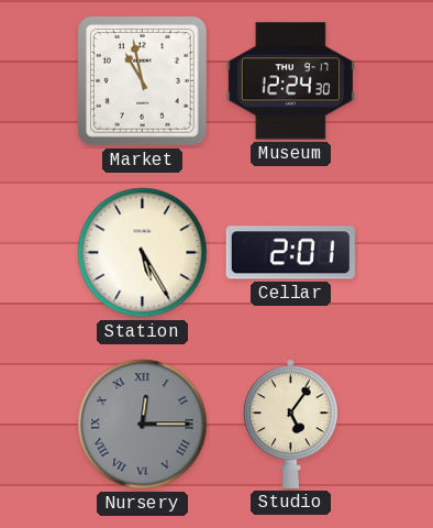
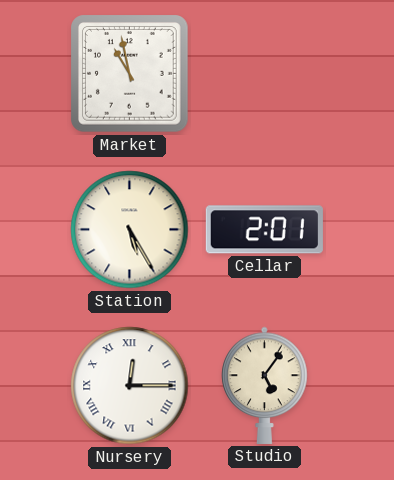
Museum: 12:24 -> none (290, 81)
Nursery dial: grey -> white (130, 386)
